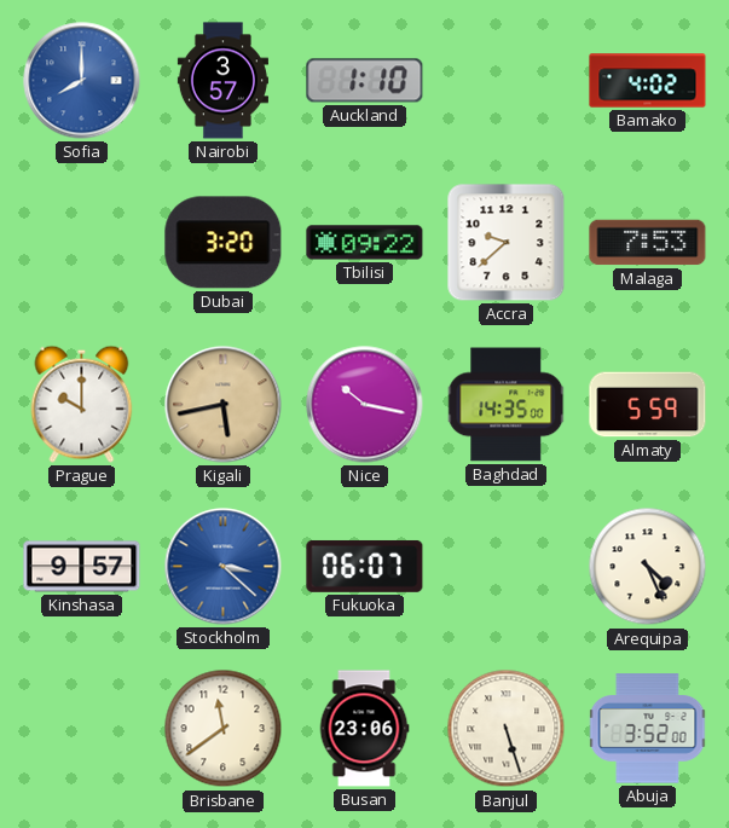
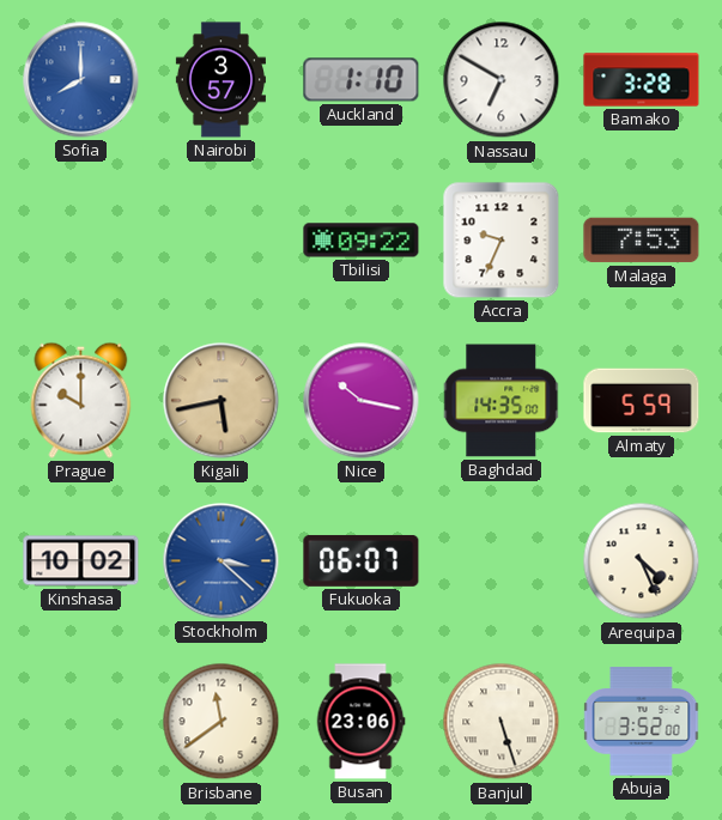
Nassau: none -> 6:50 (502, 80)
Bamako: 4:02 -> 3:28 (642, 80)
Dubai: 3:20 -> none (224, 243)
Accra: 9:38 -> 9:34 (502, 241)
Kinshasa: 9:57 -> 10:02 (81, 561)
